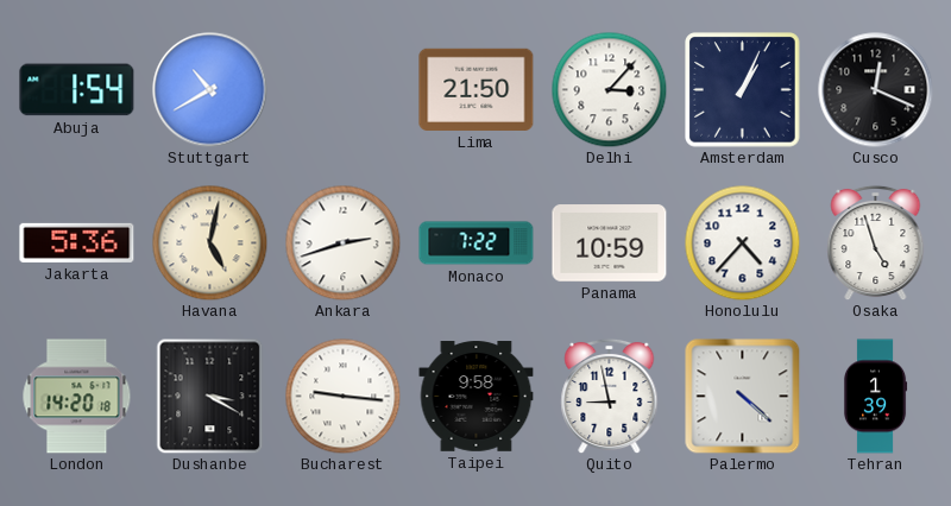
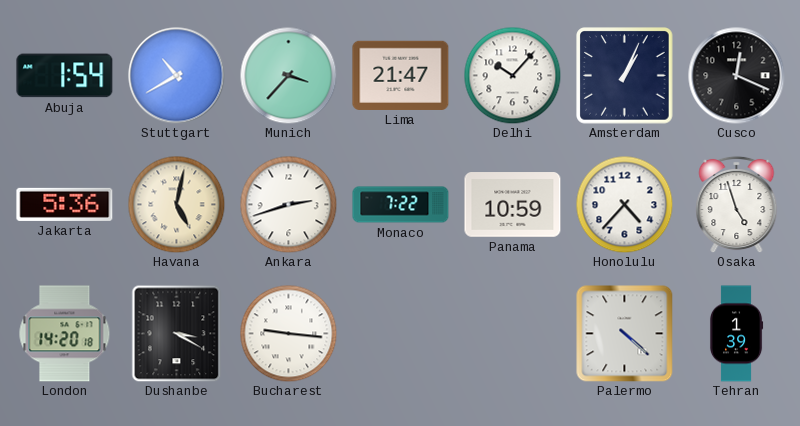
Munich: none -> 3:37 (288, 75)
Lima: 21:50 -> 21:47 (401, 75)
Delhi: 3:07 -> 10:07 (512, 75)
Taipei: 9:58 -> none (477, 397)
Quito: 8:58 -> none (610, 396)
